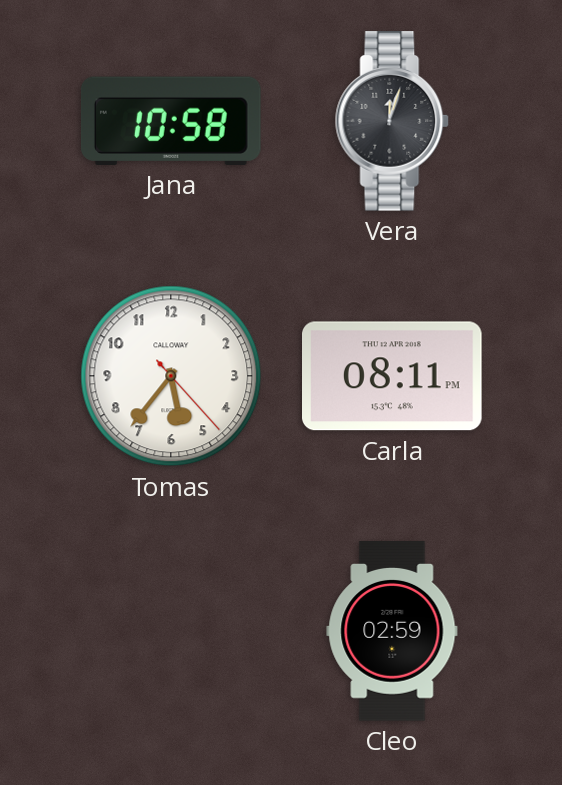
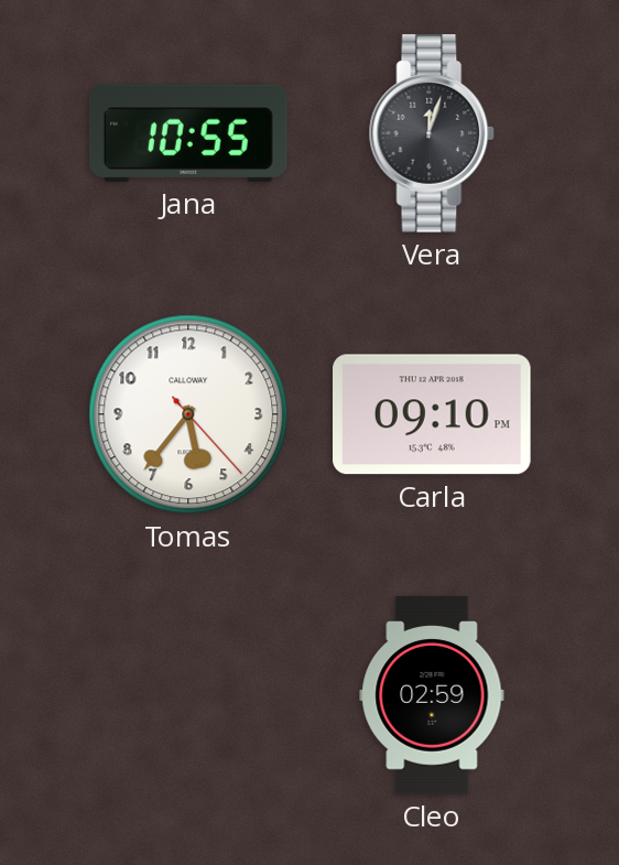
Jana: 10:58 -> 10:55 (188, 133)
Carla: 08:11 -> 09:10 (433, 414)
